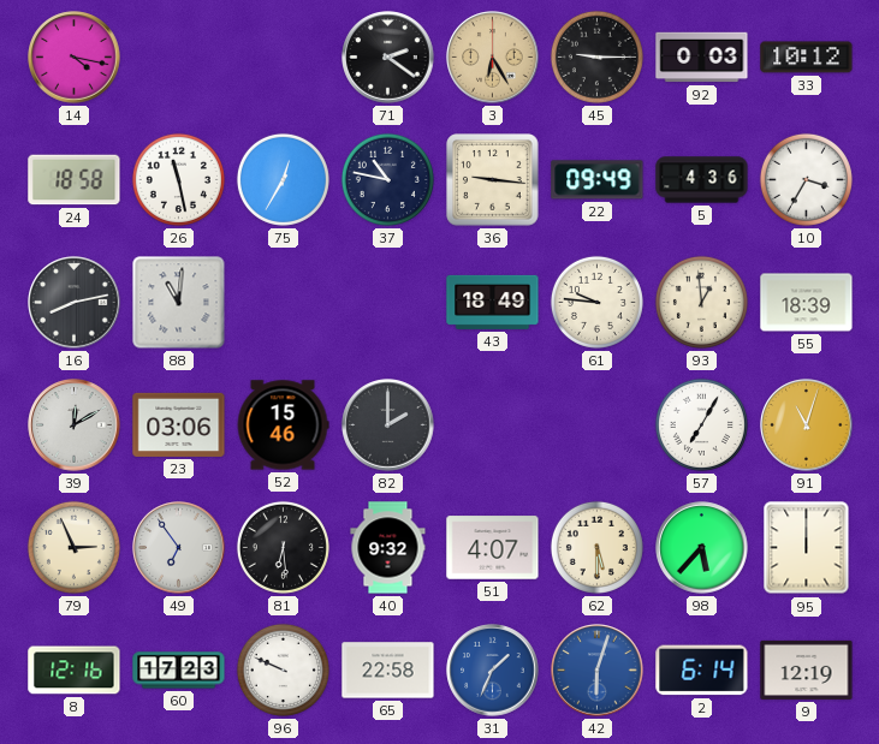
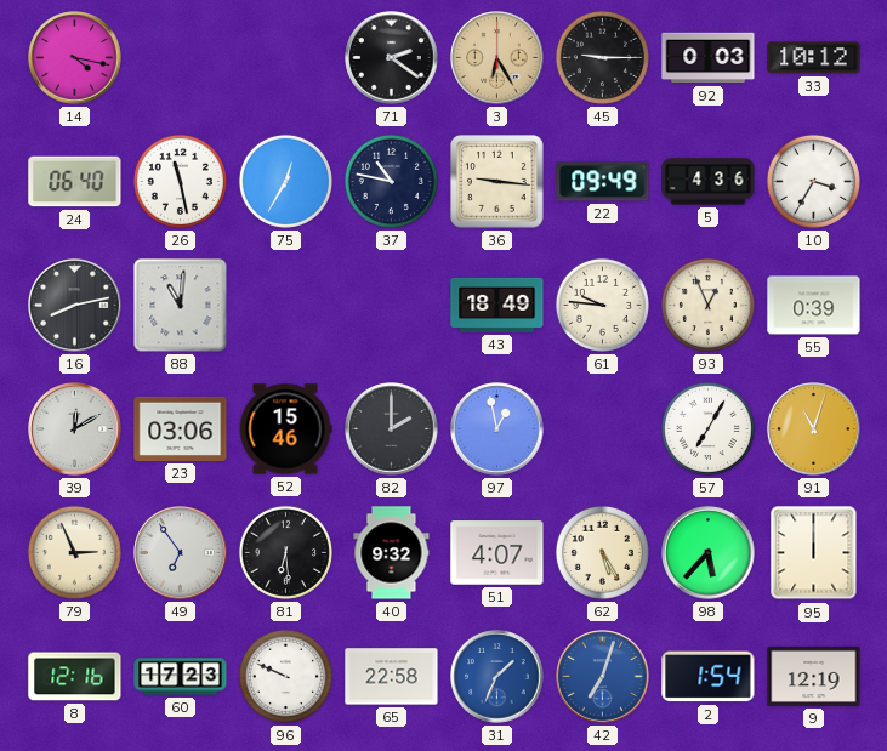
24: 18:58 -> 06:40 (75, 182)
93: 12:59 -> 12:56 (707, 305)
55: 18:39 -> 0:39 (814, 306)
97: none -> 12:58 (497, 429)
62: 5:30 -> 5:25 (602, 552)
42: 6:03 -> 7:03 (603, 677)
2: 6:14 -> 1:54 (709, 677)
